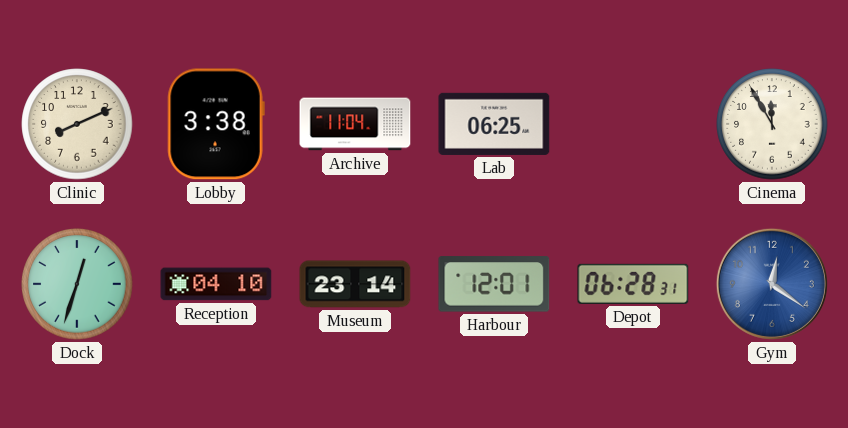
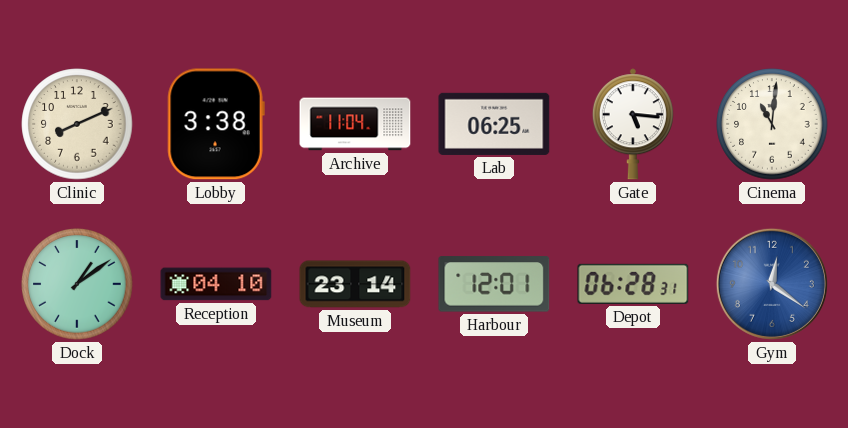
Gate: none -> 5:16 (633, 124)
Cinema: 11:55 -> 11:01 (772, 124)
Dock: 12:33 -> 1:09 (77, 284)
